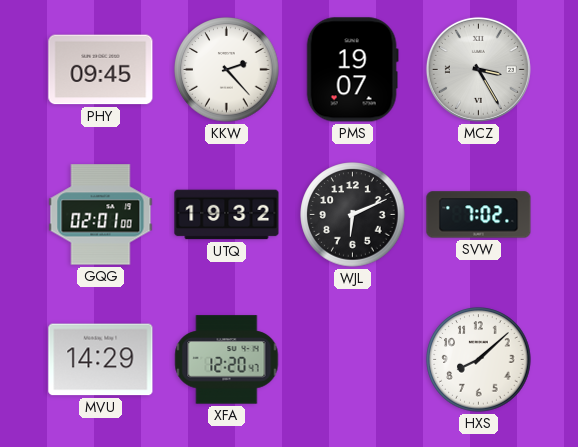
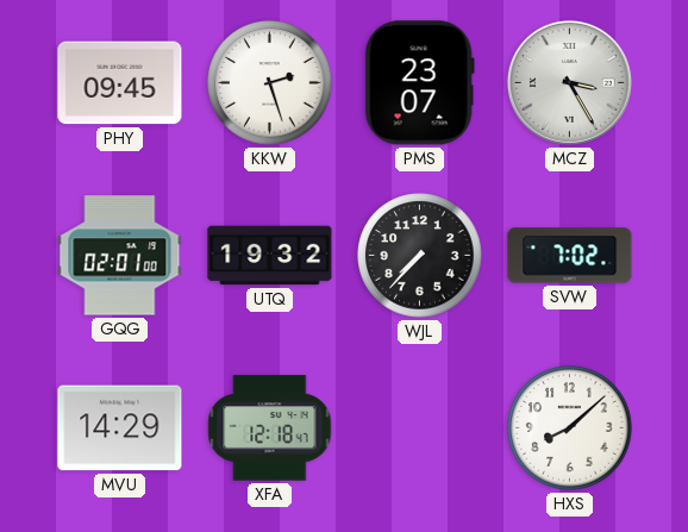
KKW: 2:23 -> 2:27 (270, 83)
PMS: 19:07 -> 23:07 (419, 83)
WJL: 6:11 -> 7:37 (420, 256)
XFA: 12:20 -> 12:18 (270, 428)
